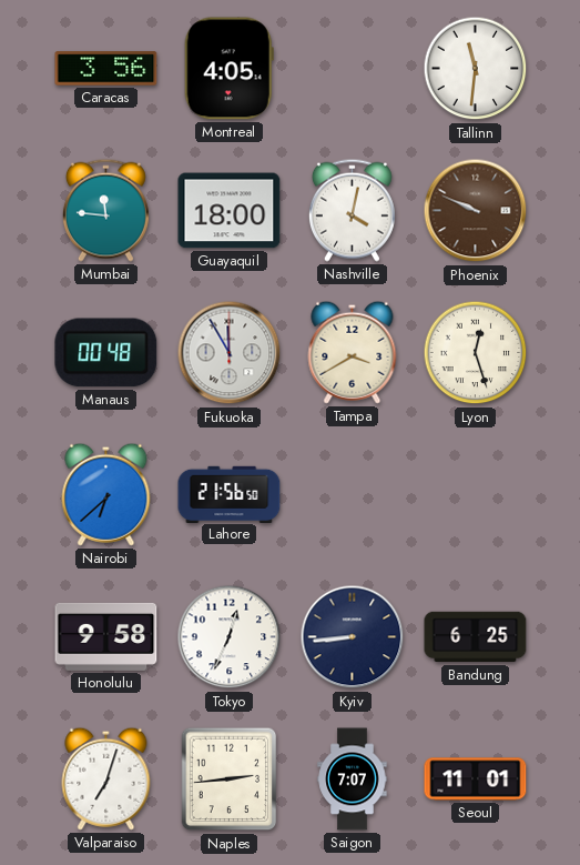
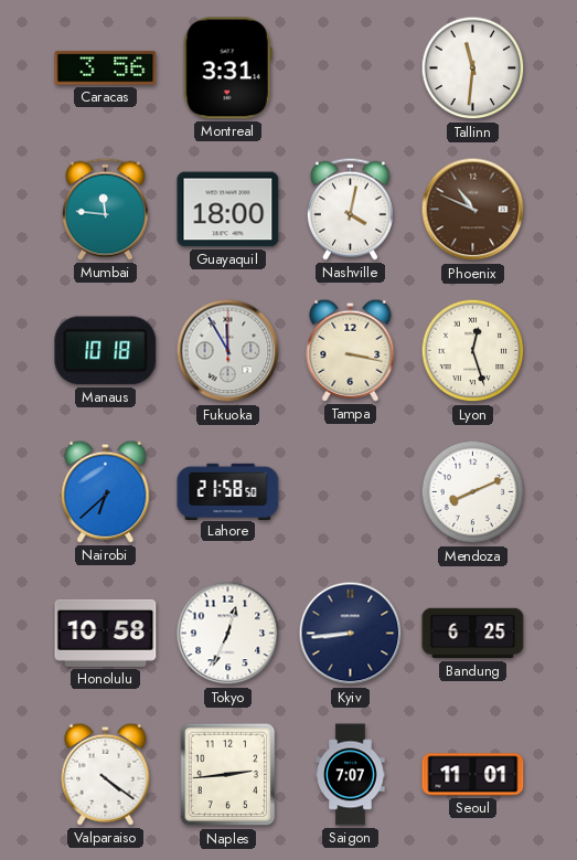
Montreal: 4:05 -> 3:31 (227, 68)
Phoenix: 9:49 -> 10:49 (473, 210)
Manaus: 00:48 -> 10:18 (106, 351)
Tampa: 3:40 -> 3:17 (351, 350)
Lahore: 21:56 -> 21:58 (228, 491)
Mendoza: none -> 8:11 (473, 492)
Honolulu: 9:58 -> 10:58 (106, 633)
Valparaiso: 7:03 -> 4:21 (106, 774)
